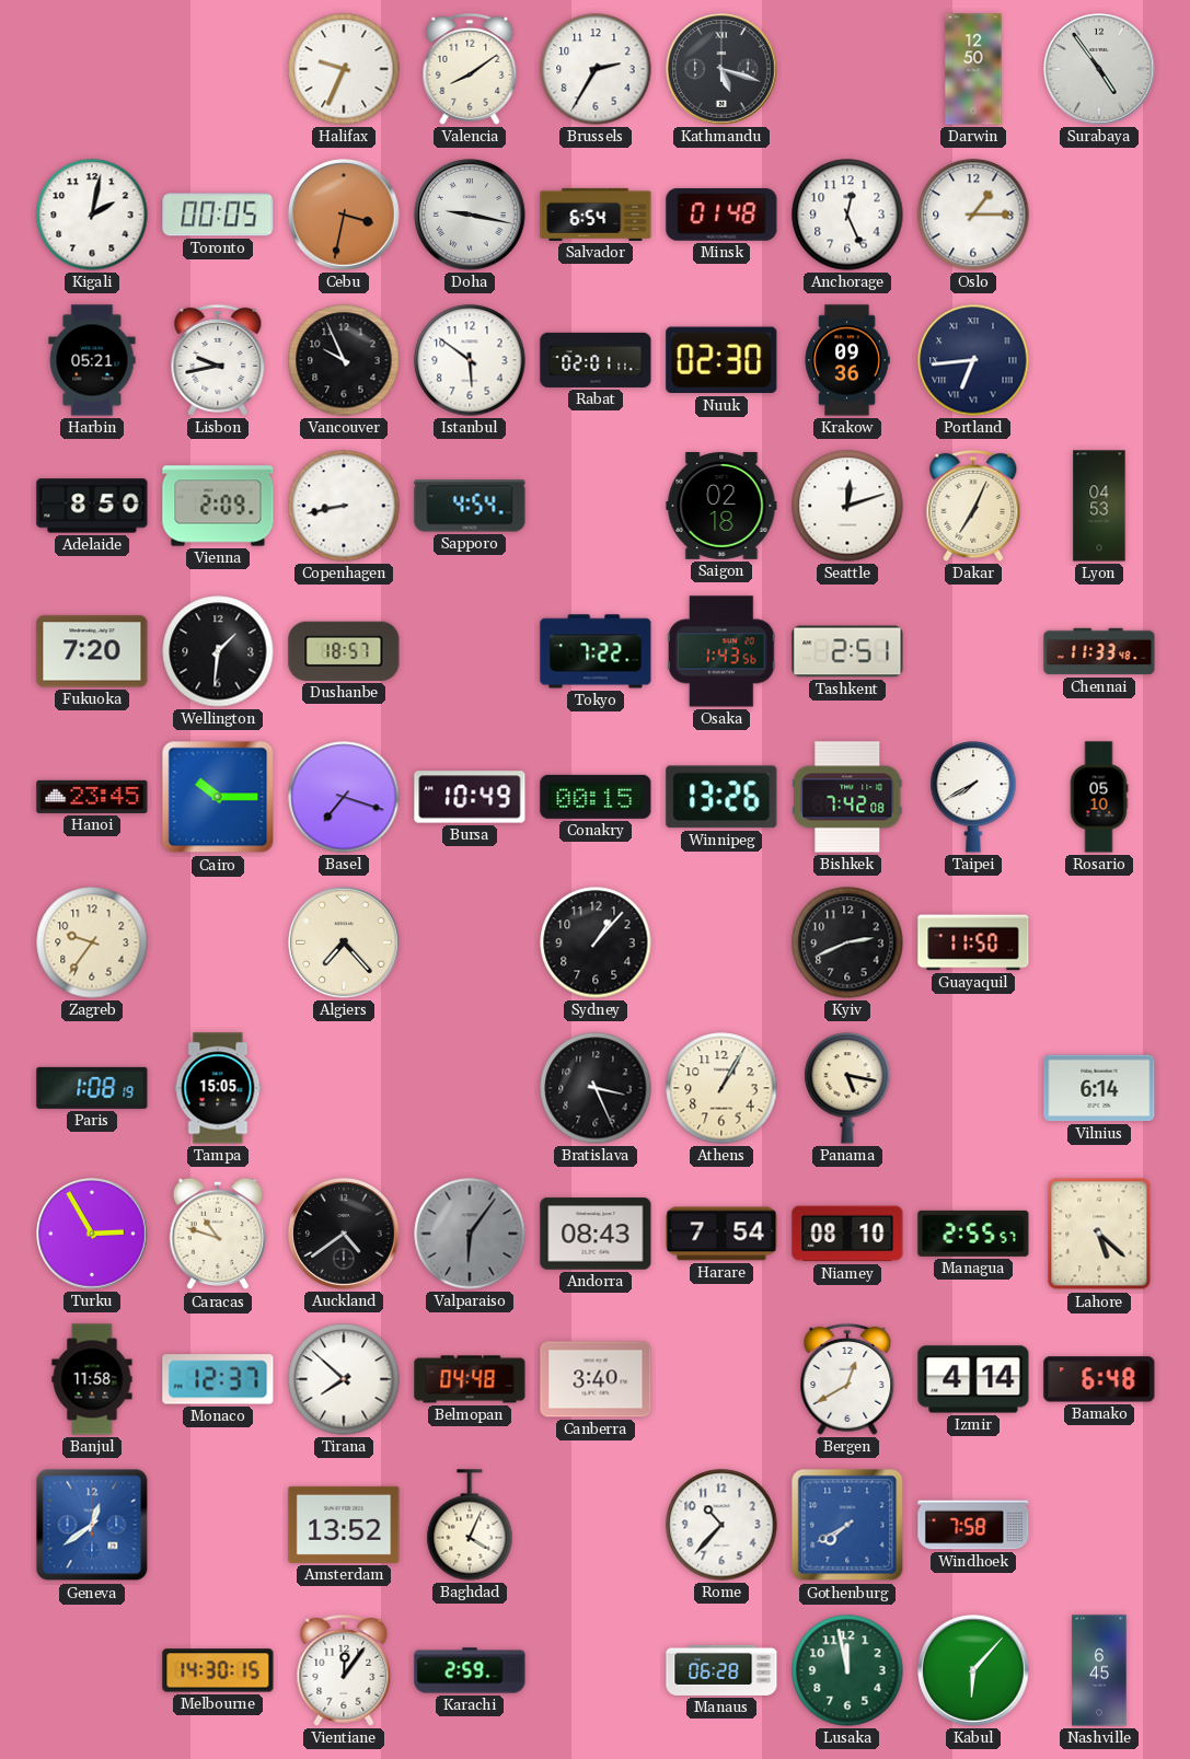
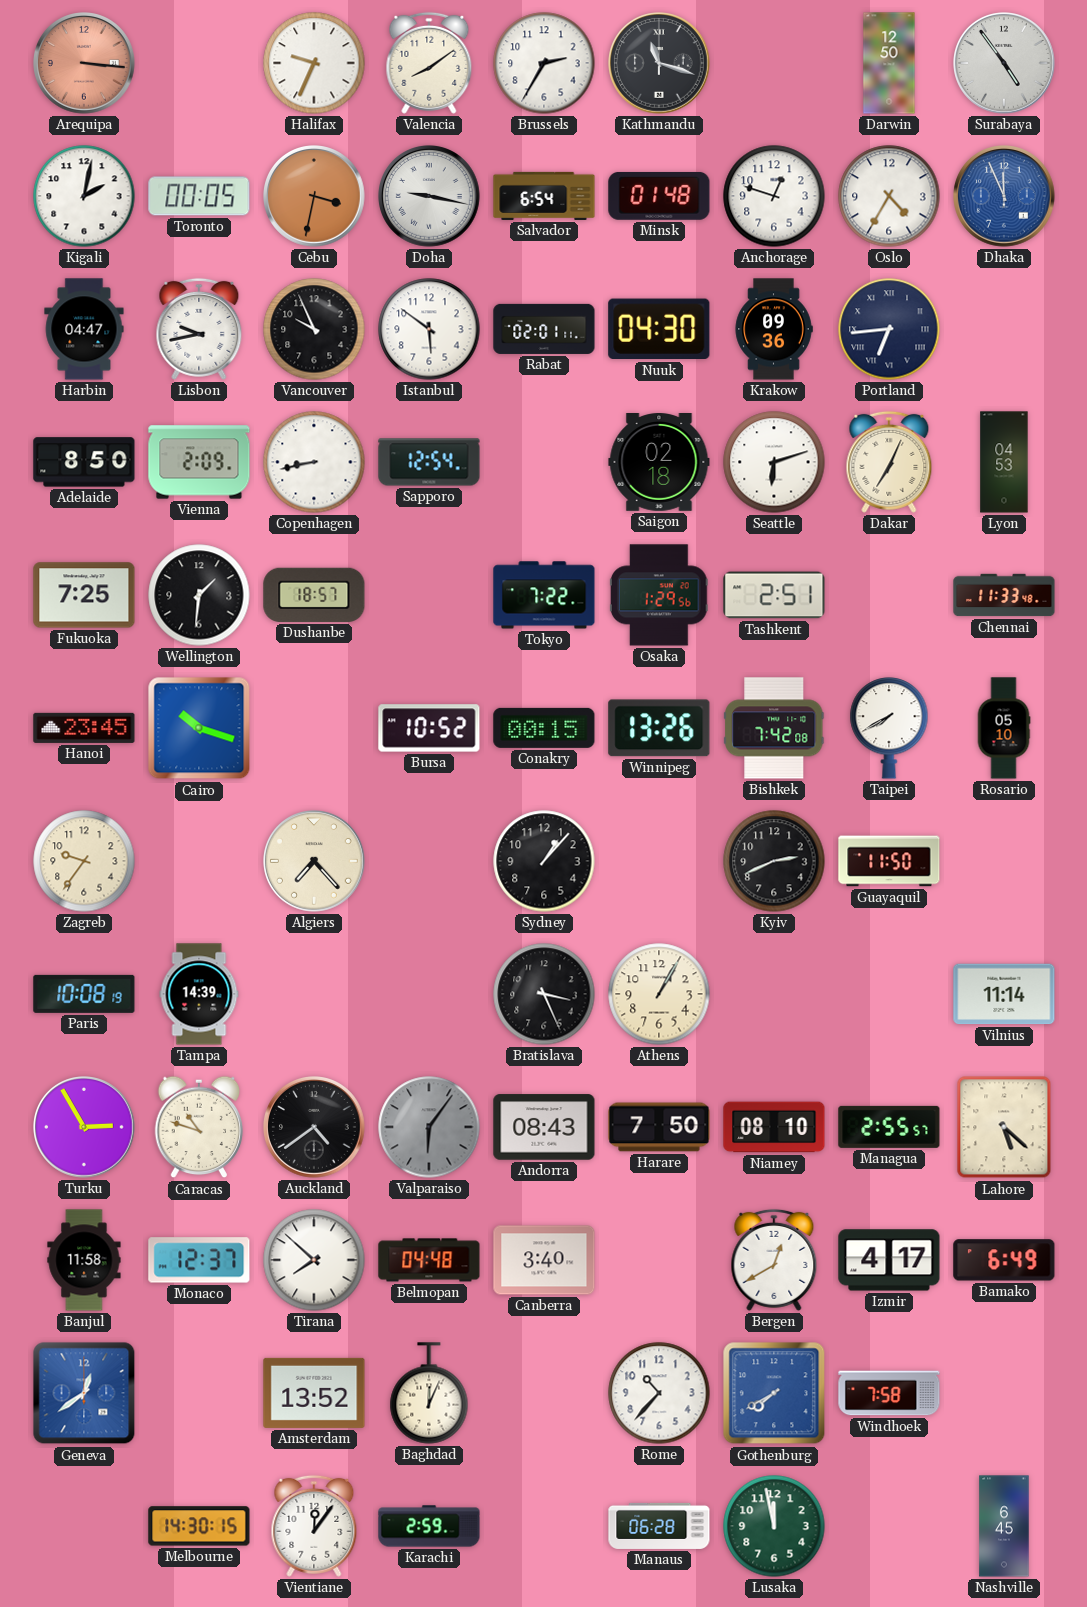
Arequipa: none -> 3:16 (85, 64)
Kathmandu: 5:18 -> 11:18 (660, 64)
Anchorage: 12:26 -> 12:48 (774, 196)
Oslo: 1:15 -> 4:35 (889, 196)
Dhaka: none -> 11:56 (1005, 197)
Harbin: 05:21 -> 04:47 (84, 329)
Nuuk: 02:30 -> 04:30 (659, 329)
Sapporo: 4:54 -> 12:54 (429, 462)
Seattle: 12:12 -> 6:12 (774, 462)
Fukuoka: 7:20 -> 7:25 (84, 595)
Osaka: 1:43 -> 1:29 (659, 595)
Cairo: 10:15 -> 10:18 (199, 728)
Basel: 7:18 -> none (344, 797)
Bursa: 10:49 -> 10:52 (429, 728)
Paris: 1:08 -> 10:08 (84, 994)
Tampa: 15:05 -> 14:39 (199, 994)
Panama: 5:17 -> none (847, 1088)
Vilnius: 6:14 -> 11:14 (1004, 994)
Harare: 7:54 -> 7:50 (659, 1127)
Izmir: 4:14 -> 4:17 (889, 1260)
Bamako: 6:48 -> 6:49 (1004, 1260)
Baghdad: 4:04 -> 12:04 (429, 1393)
Kabul: 6:07 -> none (974, 1671)
